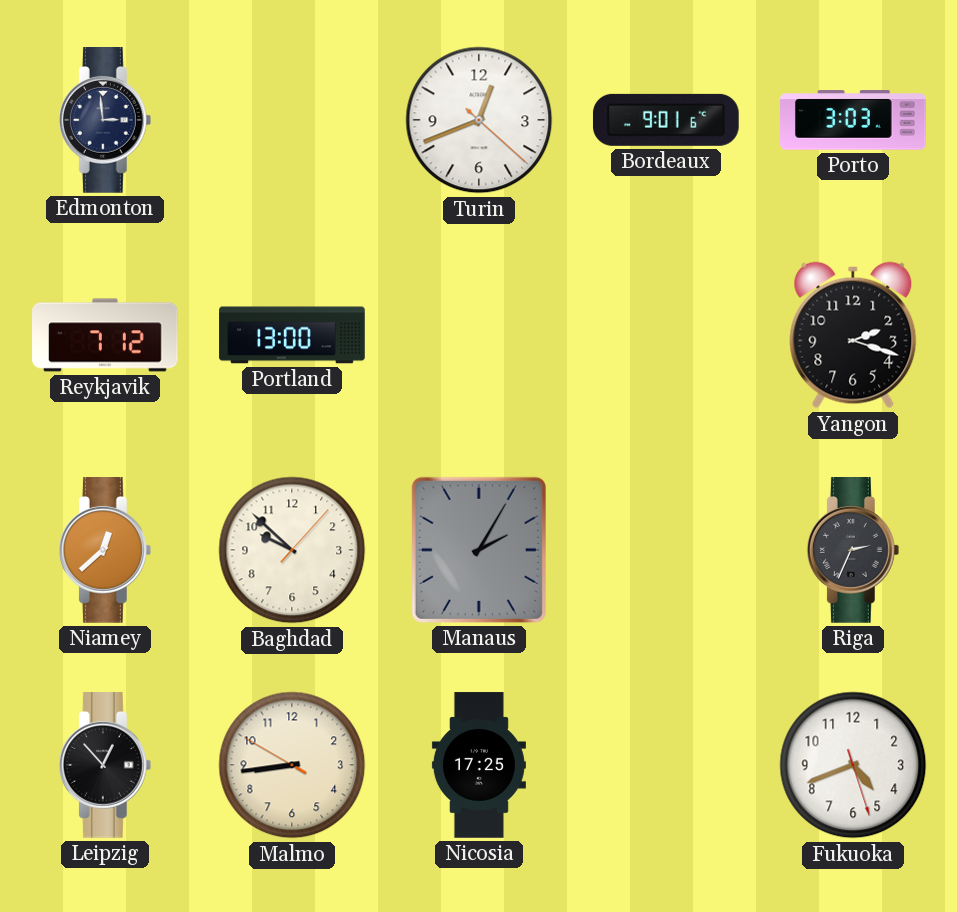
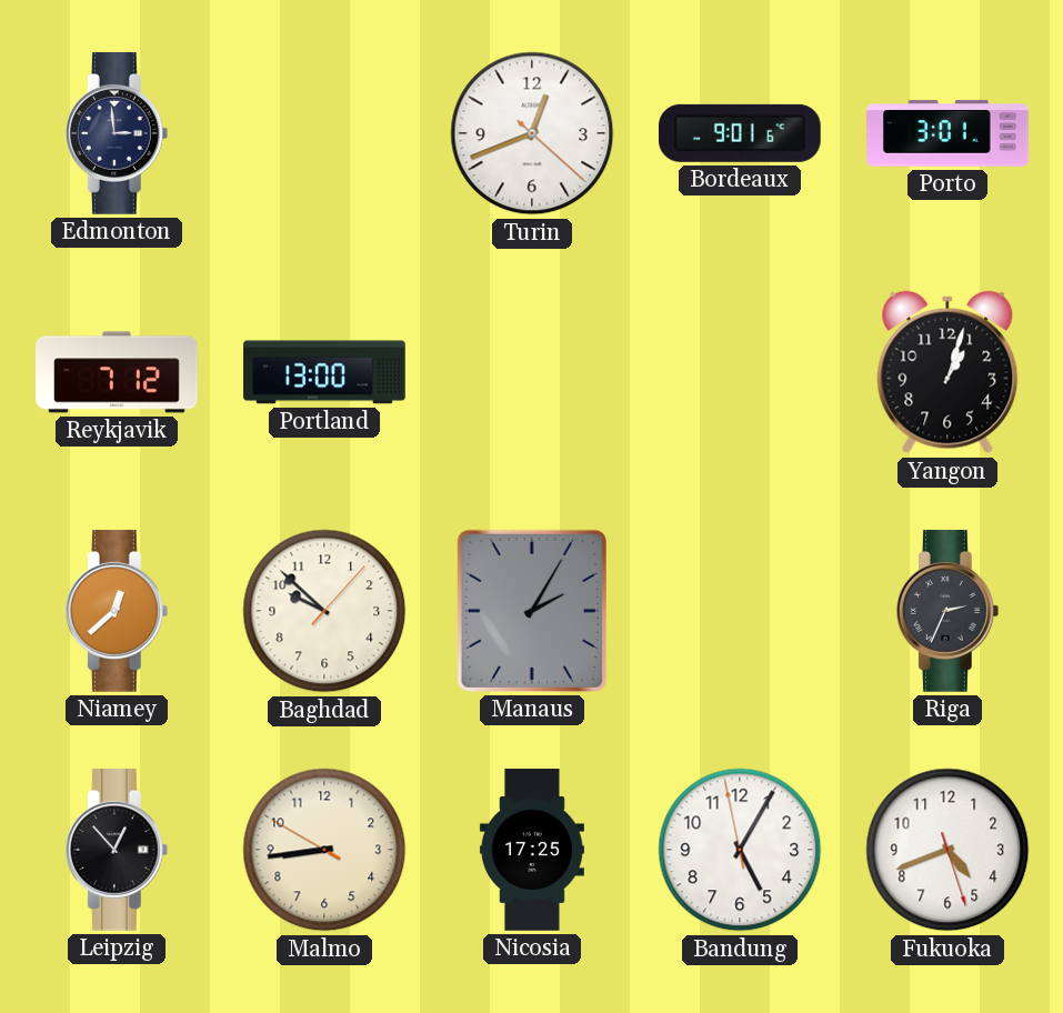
Porto: 3:03 -> 3:01 (947, 133)
Yangon: 2:18 -> 1:03 (947, 372)
Bandung: none -> 5:04 (740, 850)
